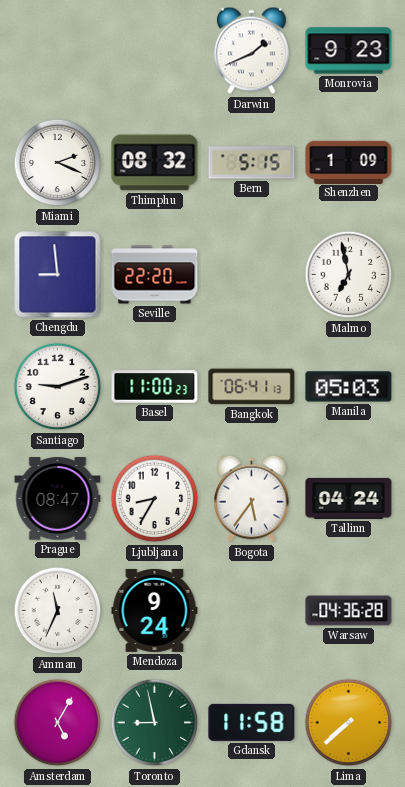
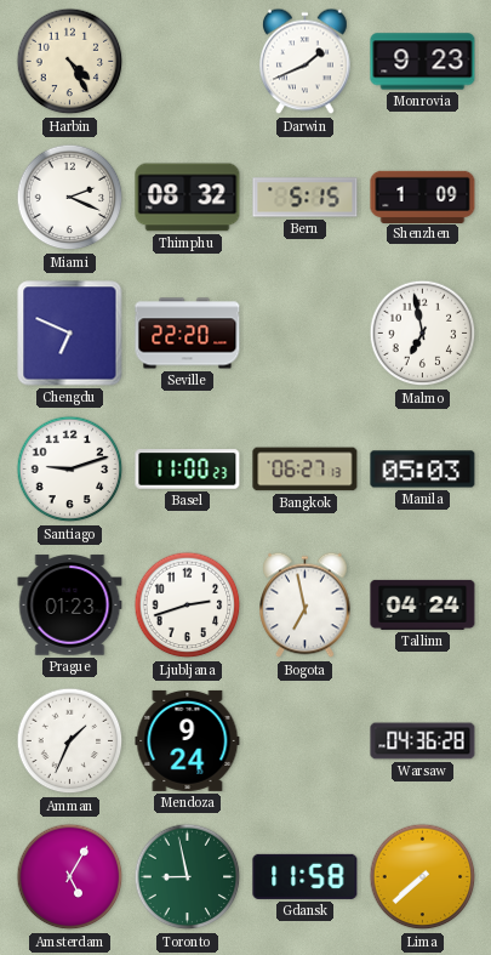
Harbin: none -> 4:25 (70, 62)
Chengdu: 8:59 -> 6:49 (70, 334)
Bangkok: 06:41 -> 06:27 (306, 470)
Prague: 08:47 -> 01:23 (70, 606)
Ljubljana: 8:35 -> 2:42 (188, 606)
Bogota: 5:36 -> 6:58 (306, 606)
Amman: 11:34 -> 1:34 (70, 741)
